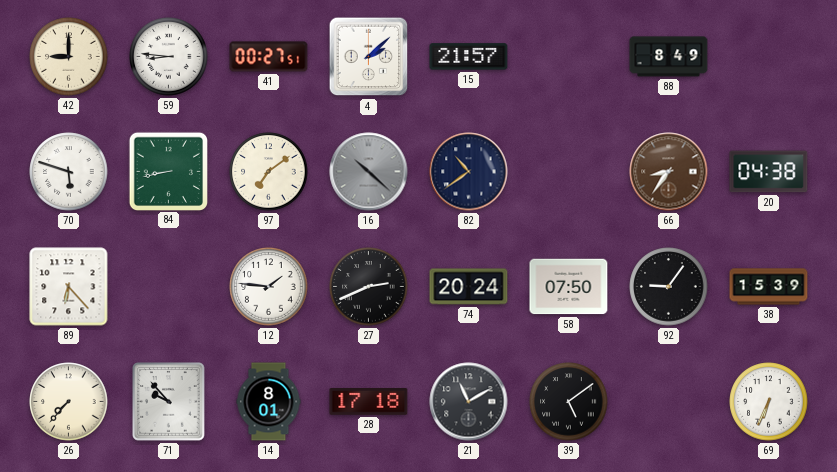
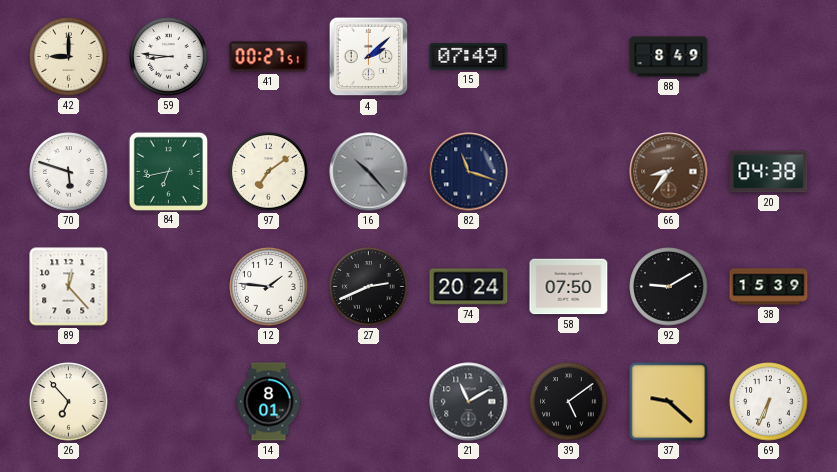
15: 21:57 -> 07:49 (469, 57)
84: 8:43 -> 6:43 (168, 171)
16: 10:22 -> 10:23 (369, 172)
82: 10:39 -> 11:18 (469, 172)
89: 6:23 -> 12:23 (69, 287)
92: 9:06 -> 9:10 (669, 287)
26: 7:37 -> 6:53 (69, 402)
71: 9:53 -> none (169, 402)
28: 17:18 -> none (369, 402)
37: none -> 9:22 (669, 402)
